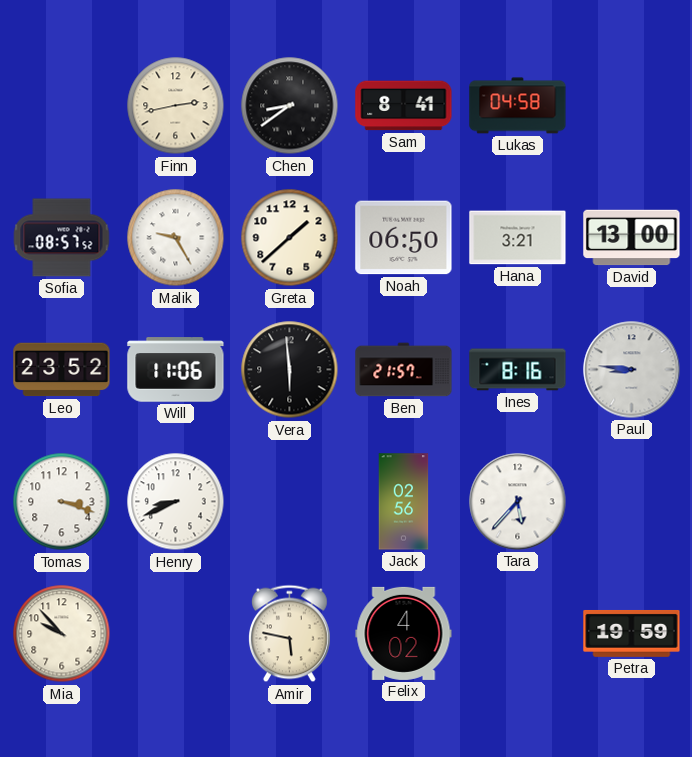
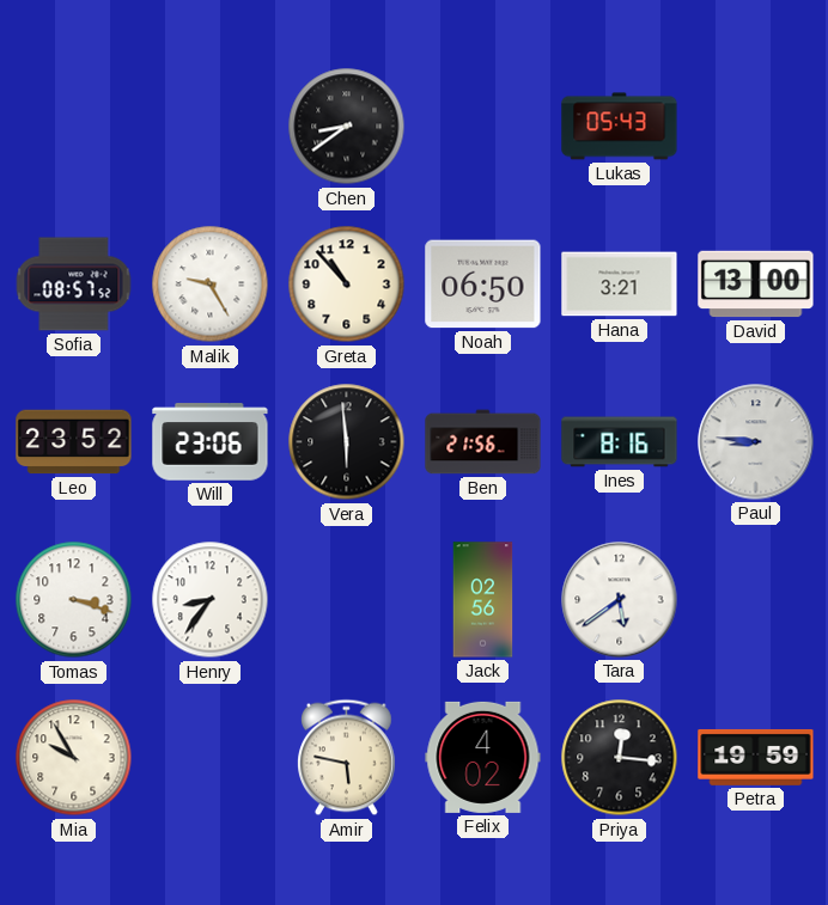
Finn: 2:43 -> none (176, 106)
Sam: 8:41 -> none (404, 106)
Lukas: 04:58 -> 05:43 (620, 127)
Greta: 1:38 -> 10:53 (347, 285)
Will: 11:06 -> 23:06 (211, 442)
Ben: 21:57 -> 21:56 (483, 442)
Henry: 8:41 -> 8:36 (211, 600)
Tara: 5:37 -> 5:39 (620, 600)
Mia: 9:53 -> 9:55 (74, 758)
Priya: none -> 12:16 (620, 758)
